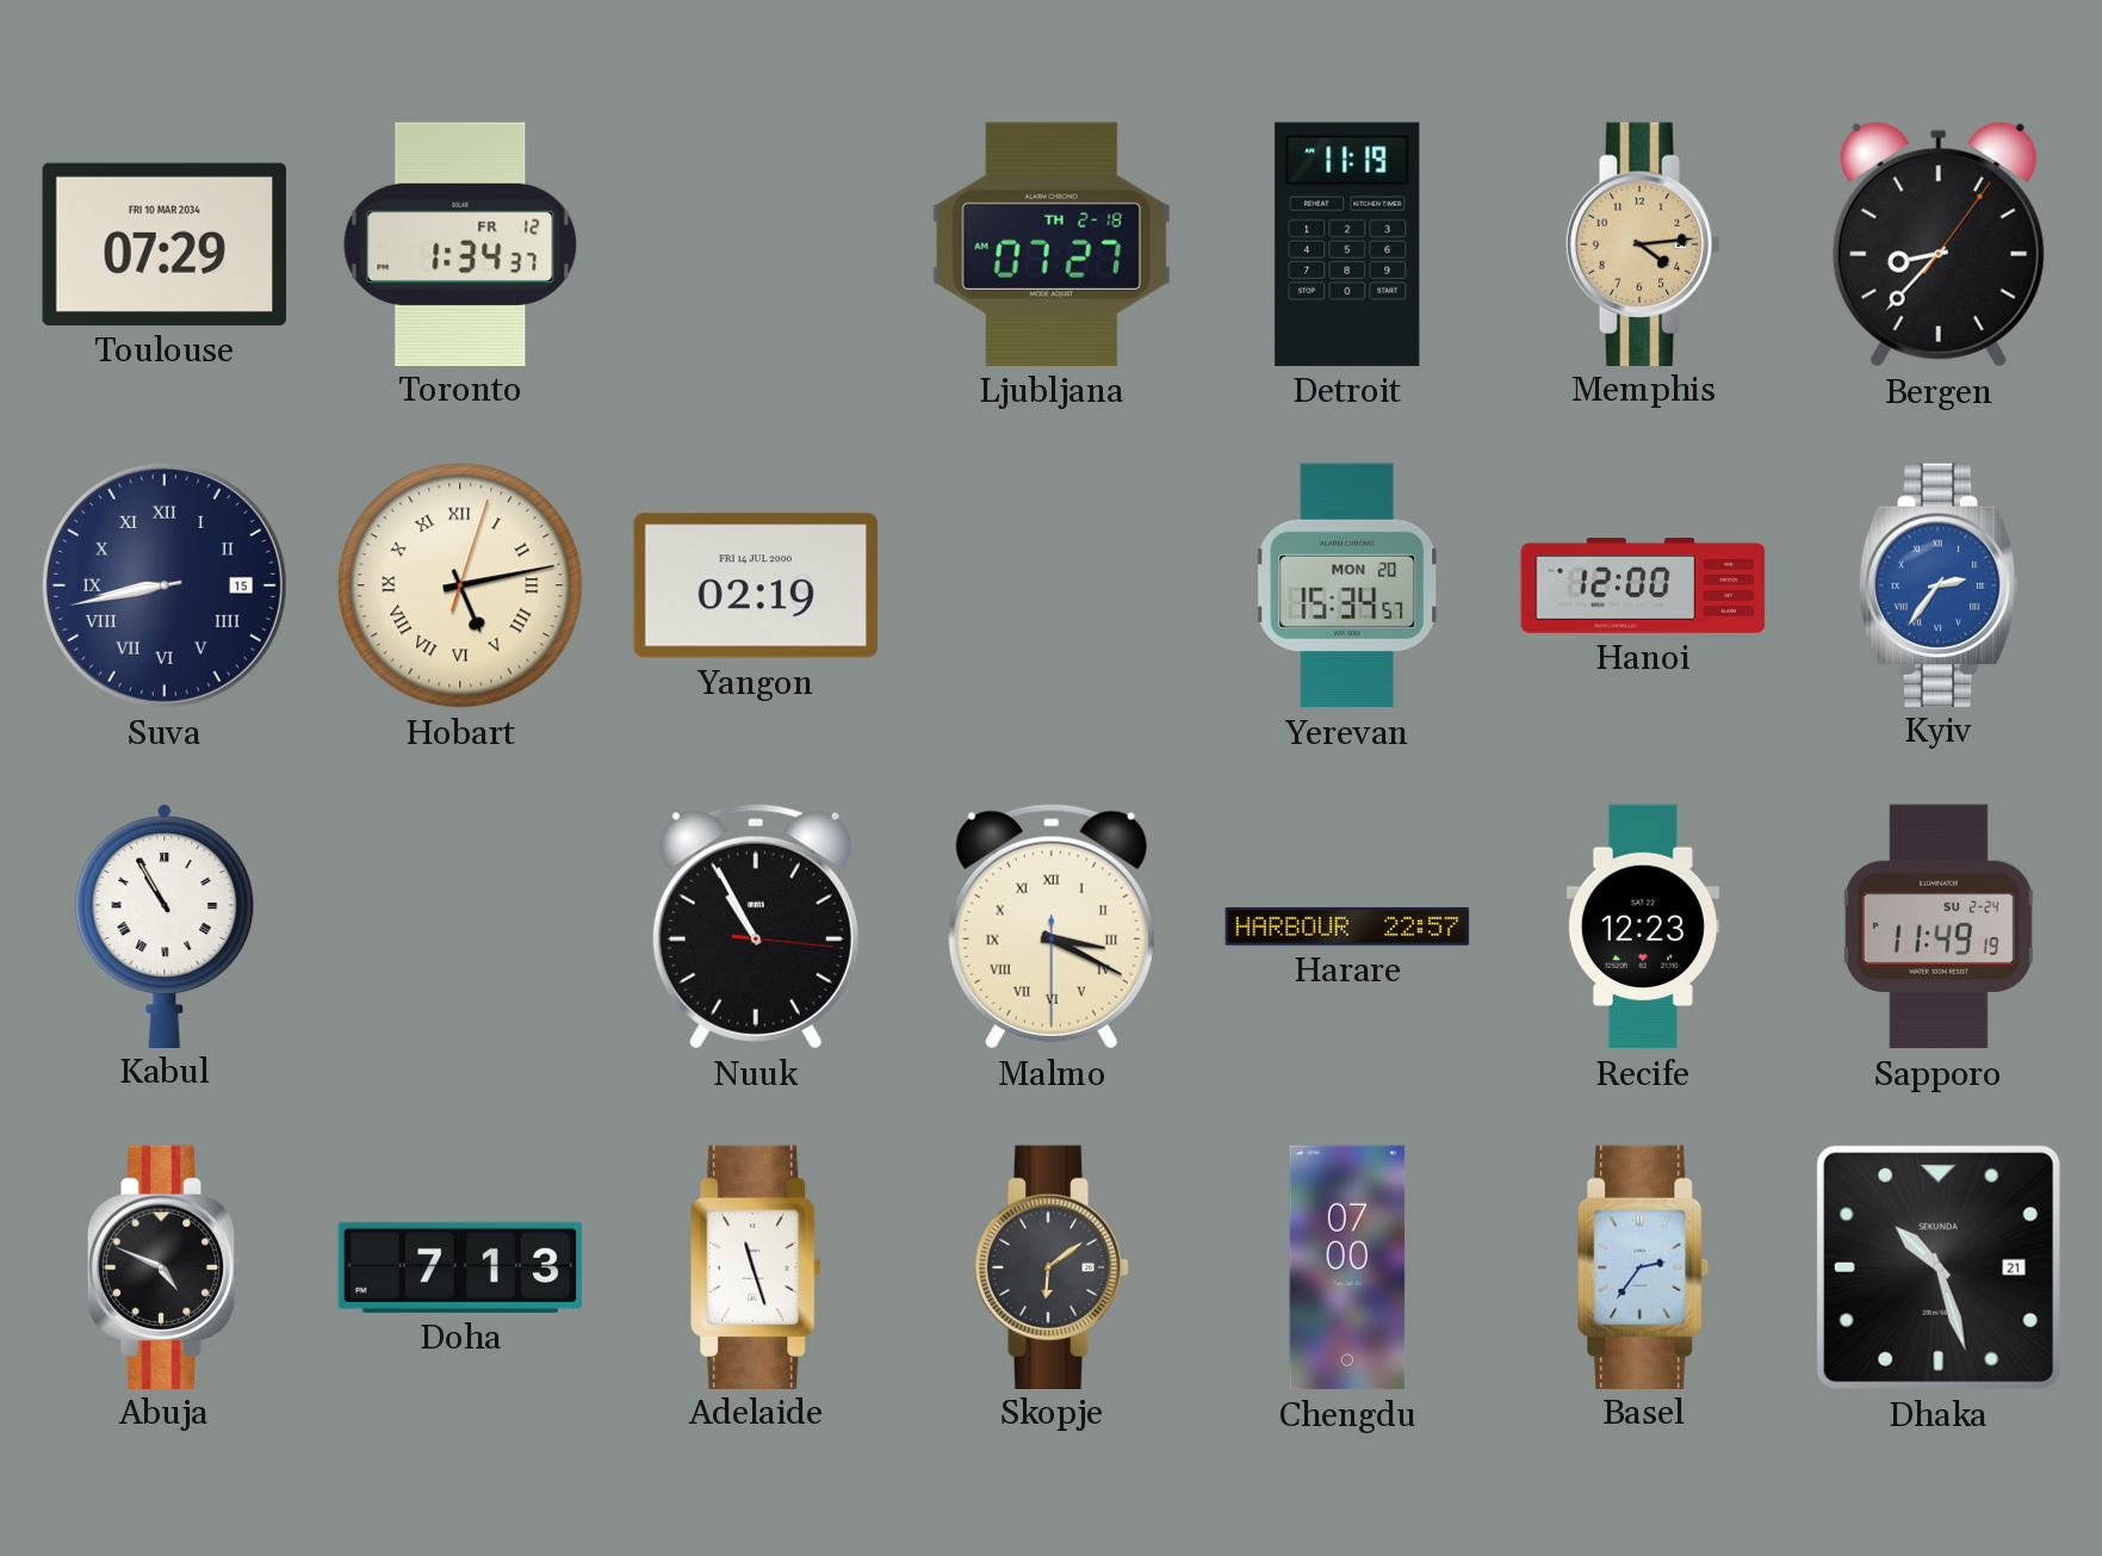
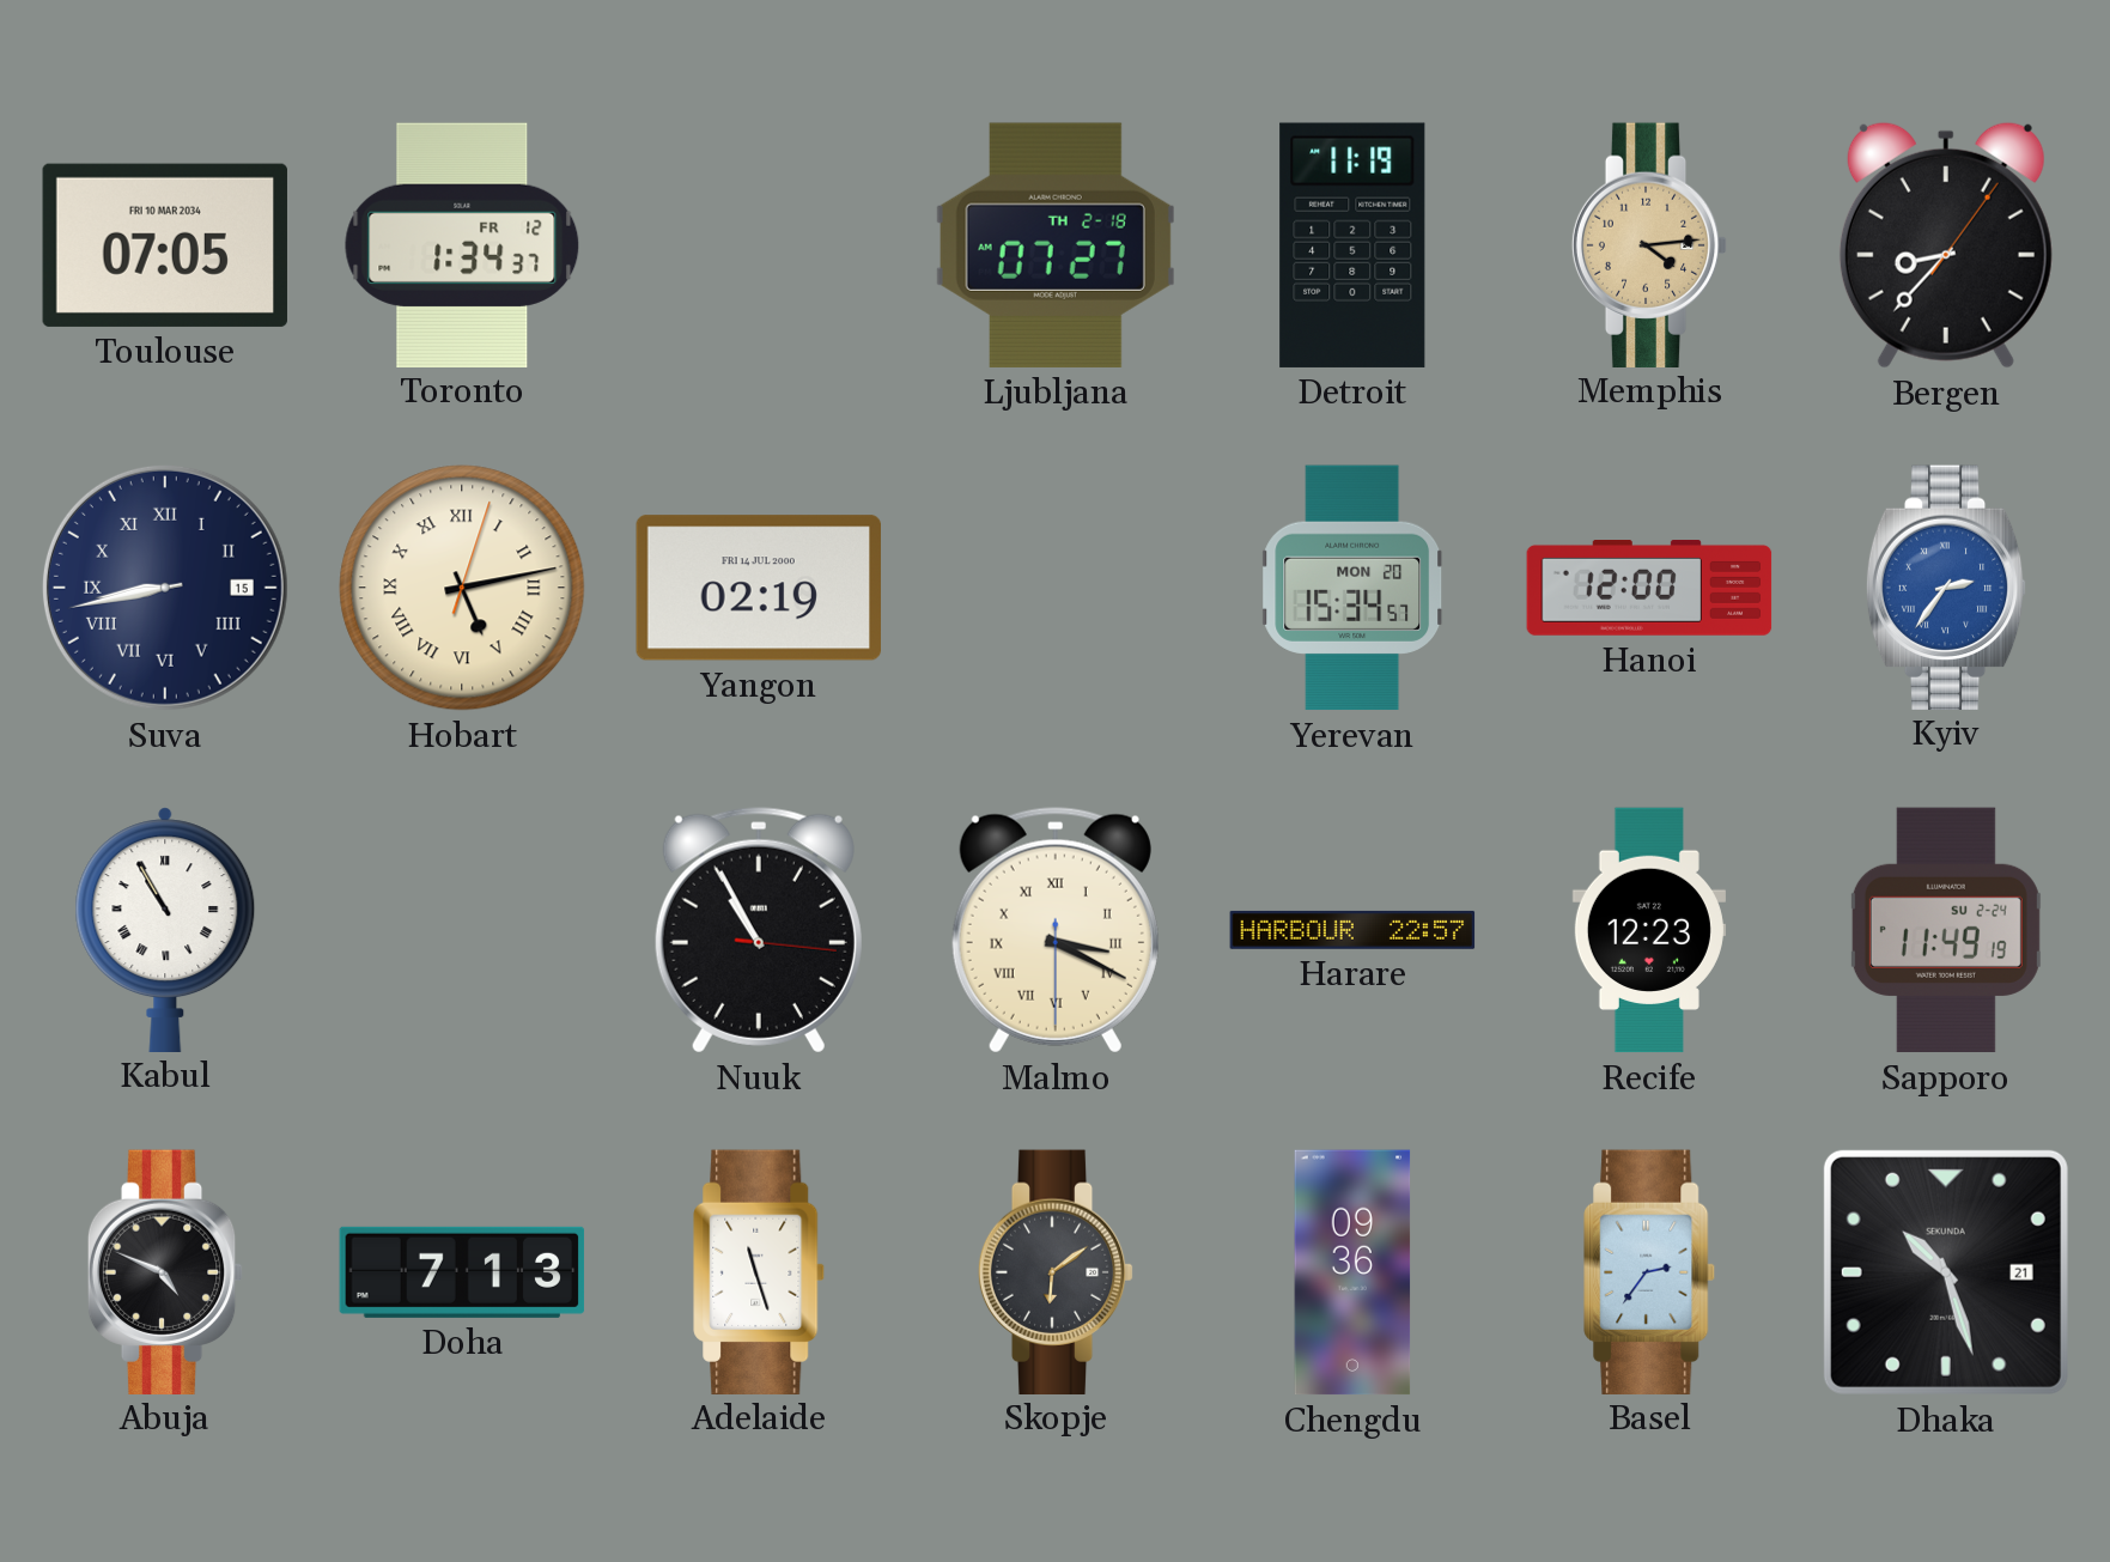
Toulouse: 07:29 -> 07:05 (165, 245)
Chengdu: 07:00 -> 09:36 (1352, 1272)
